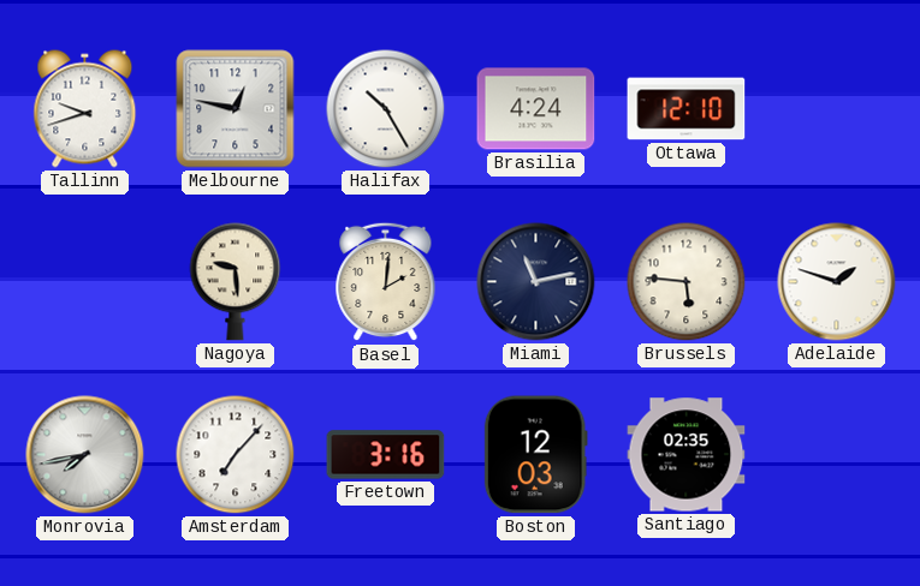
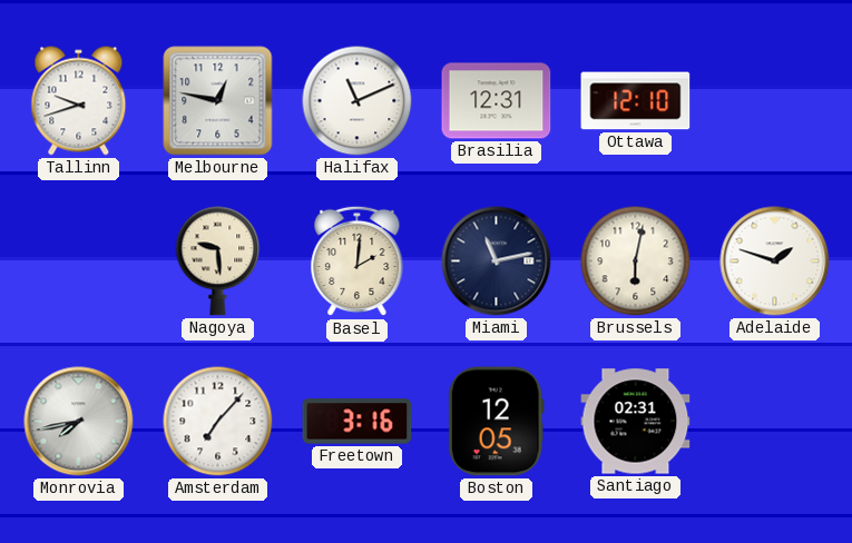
Halifax: 10:25 -> 11:11 (358, 101)
Brasilia: 4:24 -> 12:31 (497, 101)
Brussels: 5:46 -> 6:02 (636, 261)
Boston: 12:03 -> 12:05 (496, 422)
Santiago: 02:35 -> 02:31 (636, 422)
